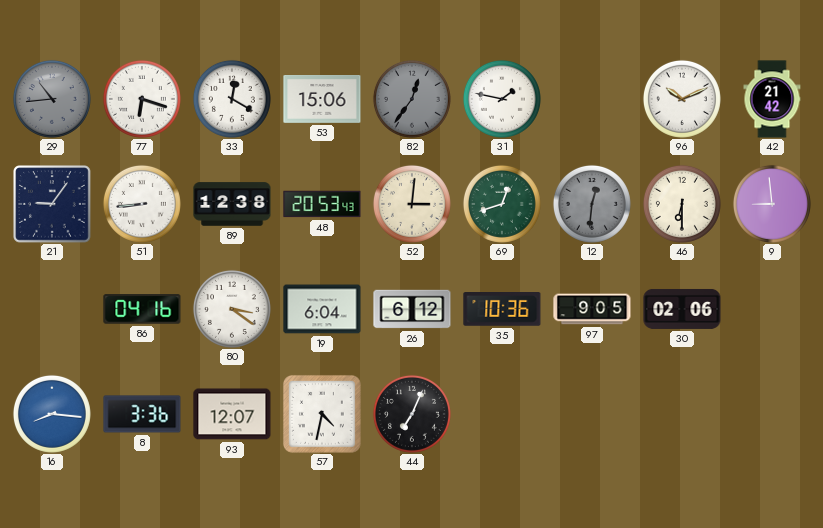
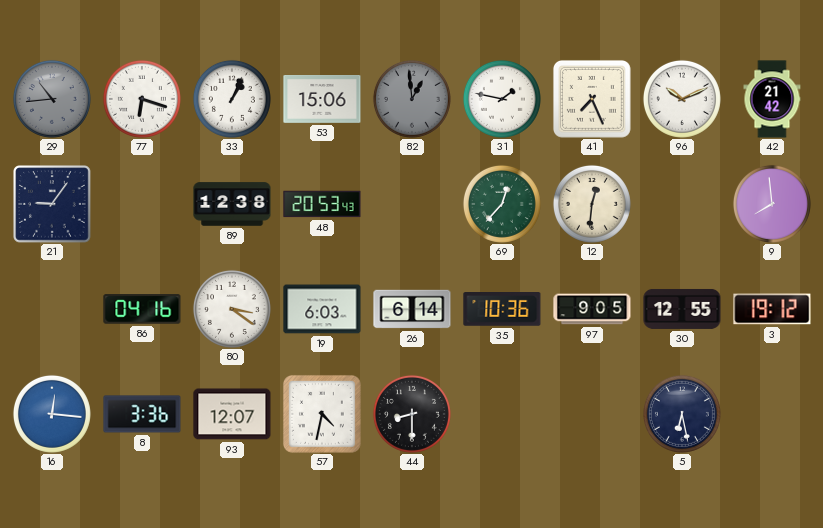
33: 12:20 -> 1:04 (232, 99)
82: 12:36 -> 12:59 (412, 99)
41: none -> 7:26 (592, 99)
51: 8:44 -> none (142, 204)
52: 3:01 -> none (412, 204)
69: 12:42 -> 12:37 (502, 204)
12 dial: grey -> cream (592, 204)
46: 6:30 -> none (682, 204)
9: 8:59 -> 7:59 (772, 204)
19: 6:04 -> 6:03 (322, 309)
26: 6:12 -> 6:14 (412, 309)
30: 02:06 -> 12:55 (682, 309)
3: none -> 19:12 (772, 309)
16: 8:16 -> 12:16 (52, 414)
44: 7:04 -> 8:30 (412, 414)
5: none -> 6:28 (682, 414)
